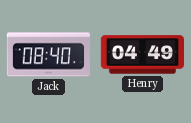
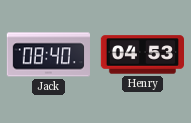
Henry: 04:49 -> 04:53 (142, 55)
